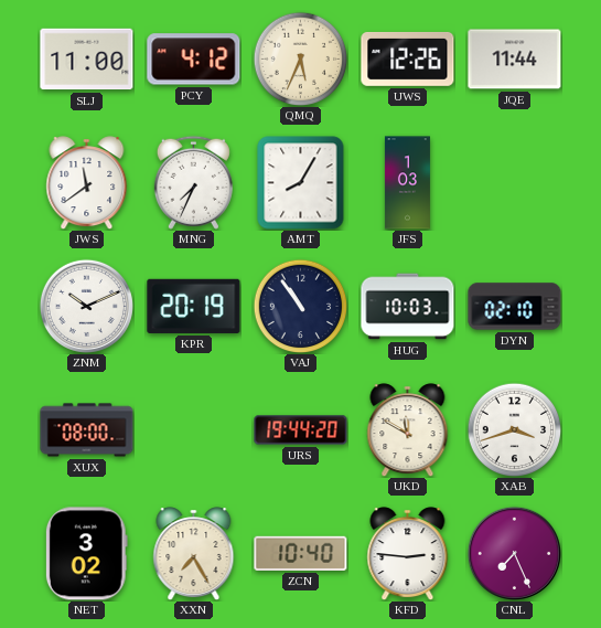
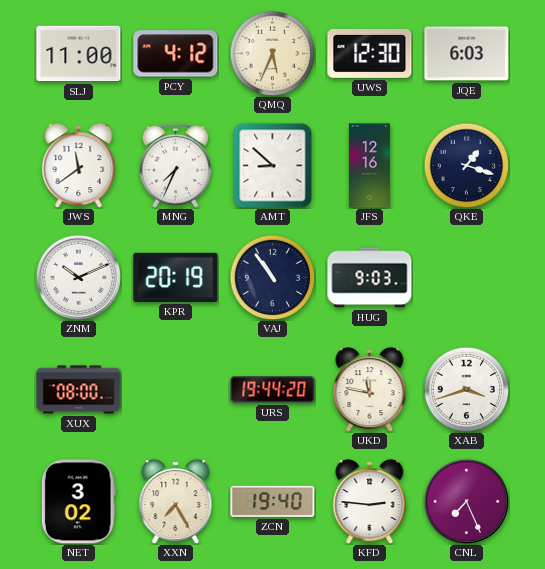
UWS: 12:26 -> 12:30 (370, 53)
JQE: 11:44 -> 6:03 (467, 54)
AMT: 8:05 -> 8:52 (273, 166)
JFS: 1:03 -> 12:16 (369, 166)
QKE: none -> 1:18 (466, 165)
HUG: 10:03 -> 9:03 (370, 278)
DYN: 02:10 -> none (515, 307)
UKD: 11:50 -> 11:47 (370, 390)
ZCN: 10:40 -> 19:40 (273, 501)
